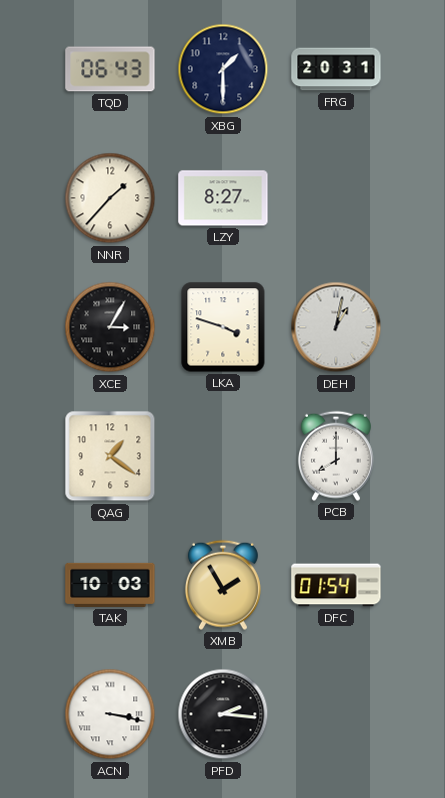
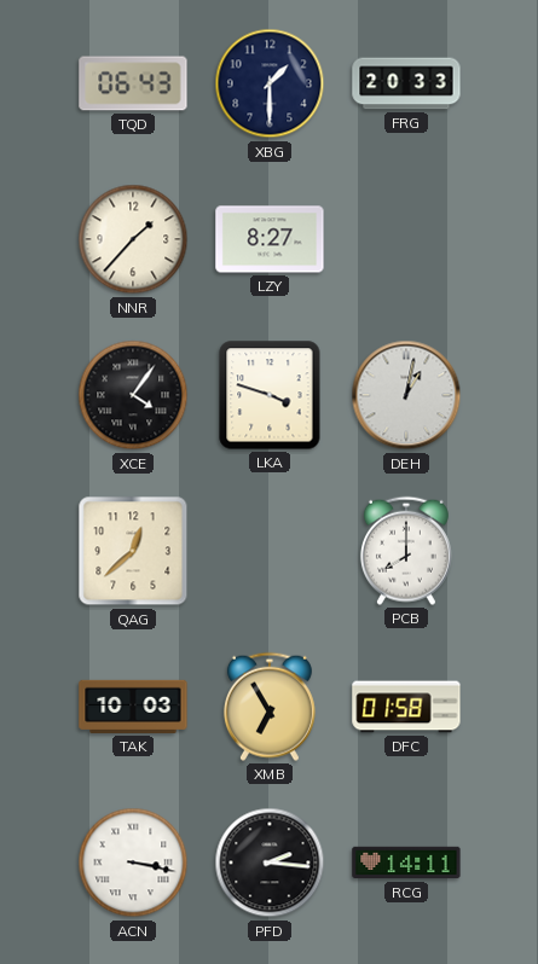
FRG: 20:31 -> 20:33 (406, 83)
XCE: 3:05 -> 4:06 (133, 395)
QAG: 1:21 -> 12:38 (133, 551)
XMB: 1:55 -> 6:55 (270, 707)
DFC: 01:54 -> 01:58 (406, 707)
RCG: none -> 14:11 (406, 863)
